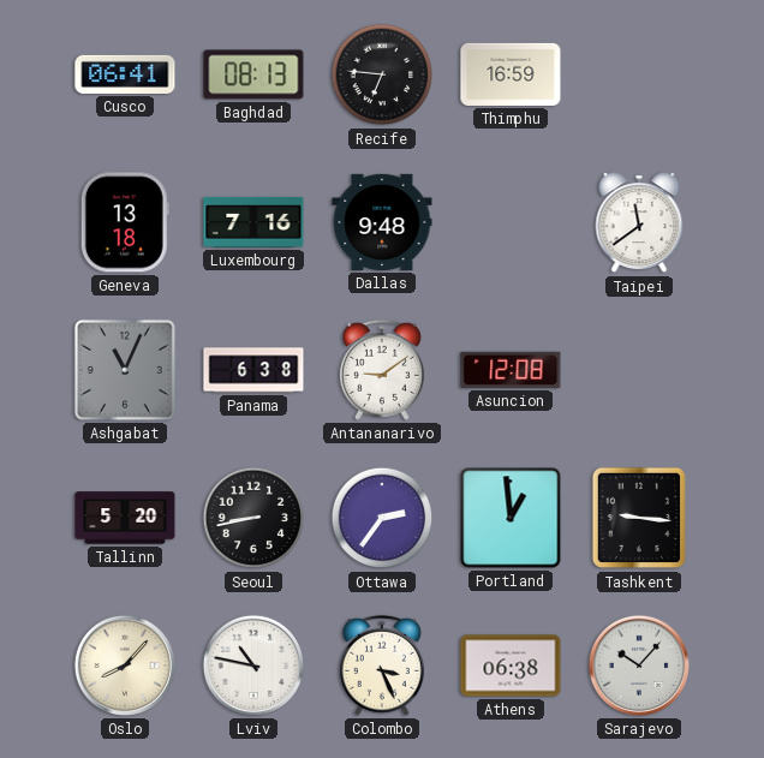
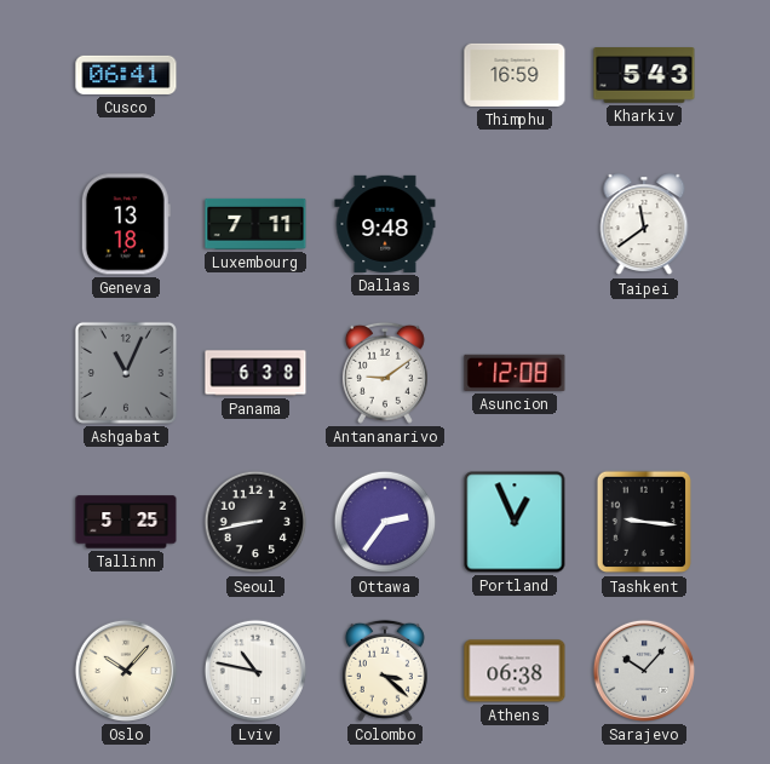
Baghdad: 08:13 -> none (253, 74)
Recife: 6:46 -> none (382, 74)
Kharkiv: none -> 5:43 (644, 76)
Luxembourg: 7:16 -> 7:11 (255, 224)
Tallinn: 5:20 -> 5:25 (126, 522)
Portland: 12:59 -> 12:56 (515, 522)
Oslo: 8:07 -> 10:07 (126, 671)
Colombo: 3:26 -> 3:22 (385, 671)
